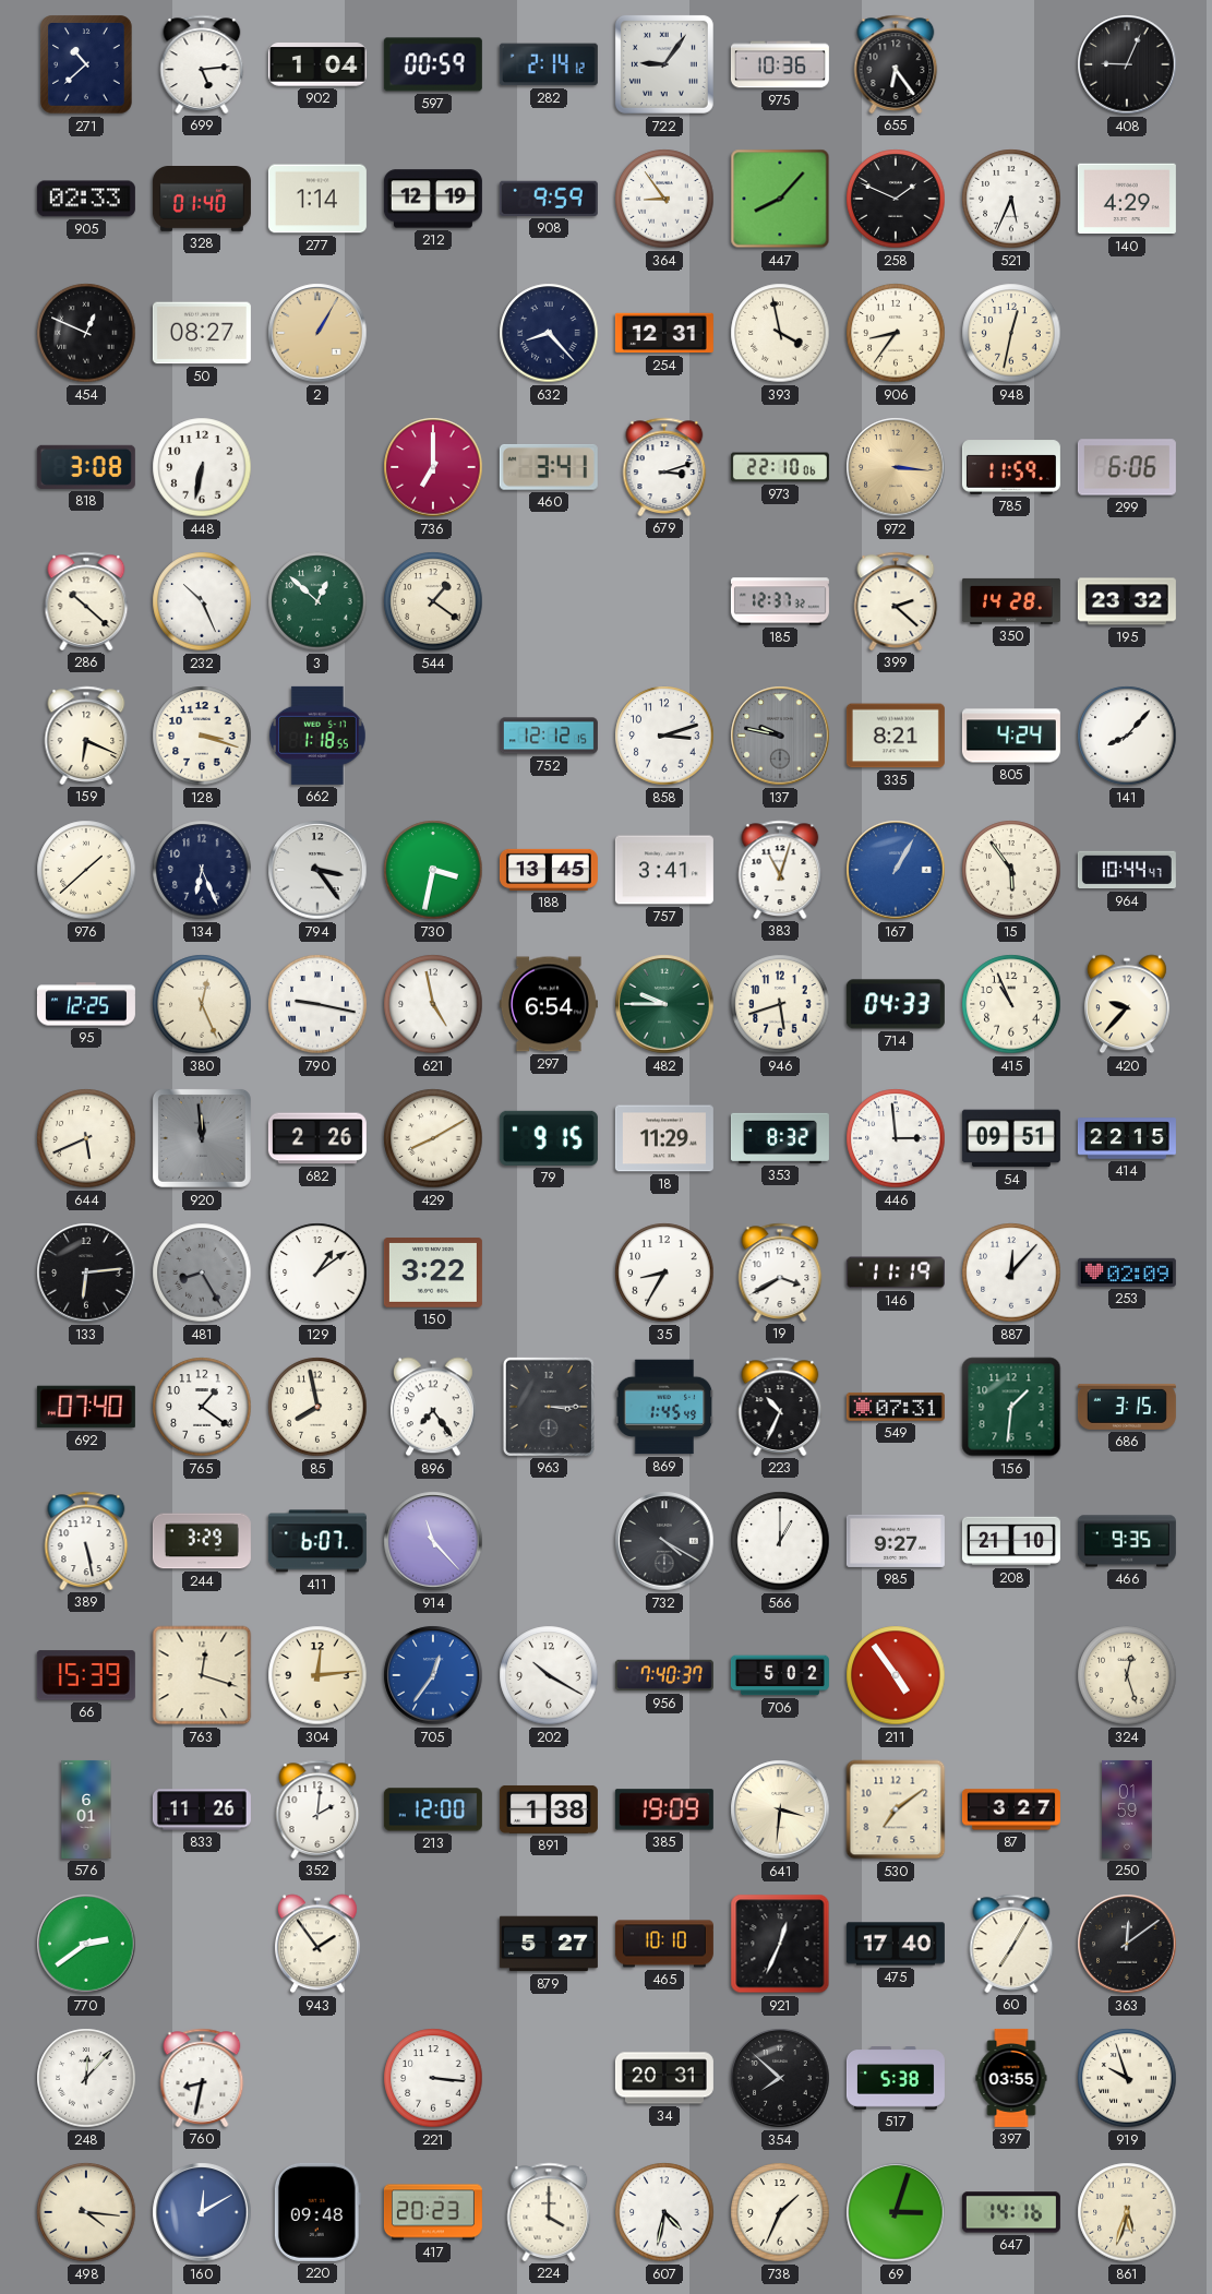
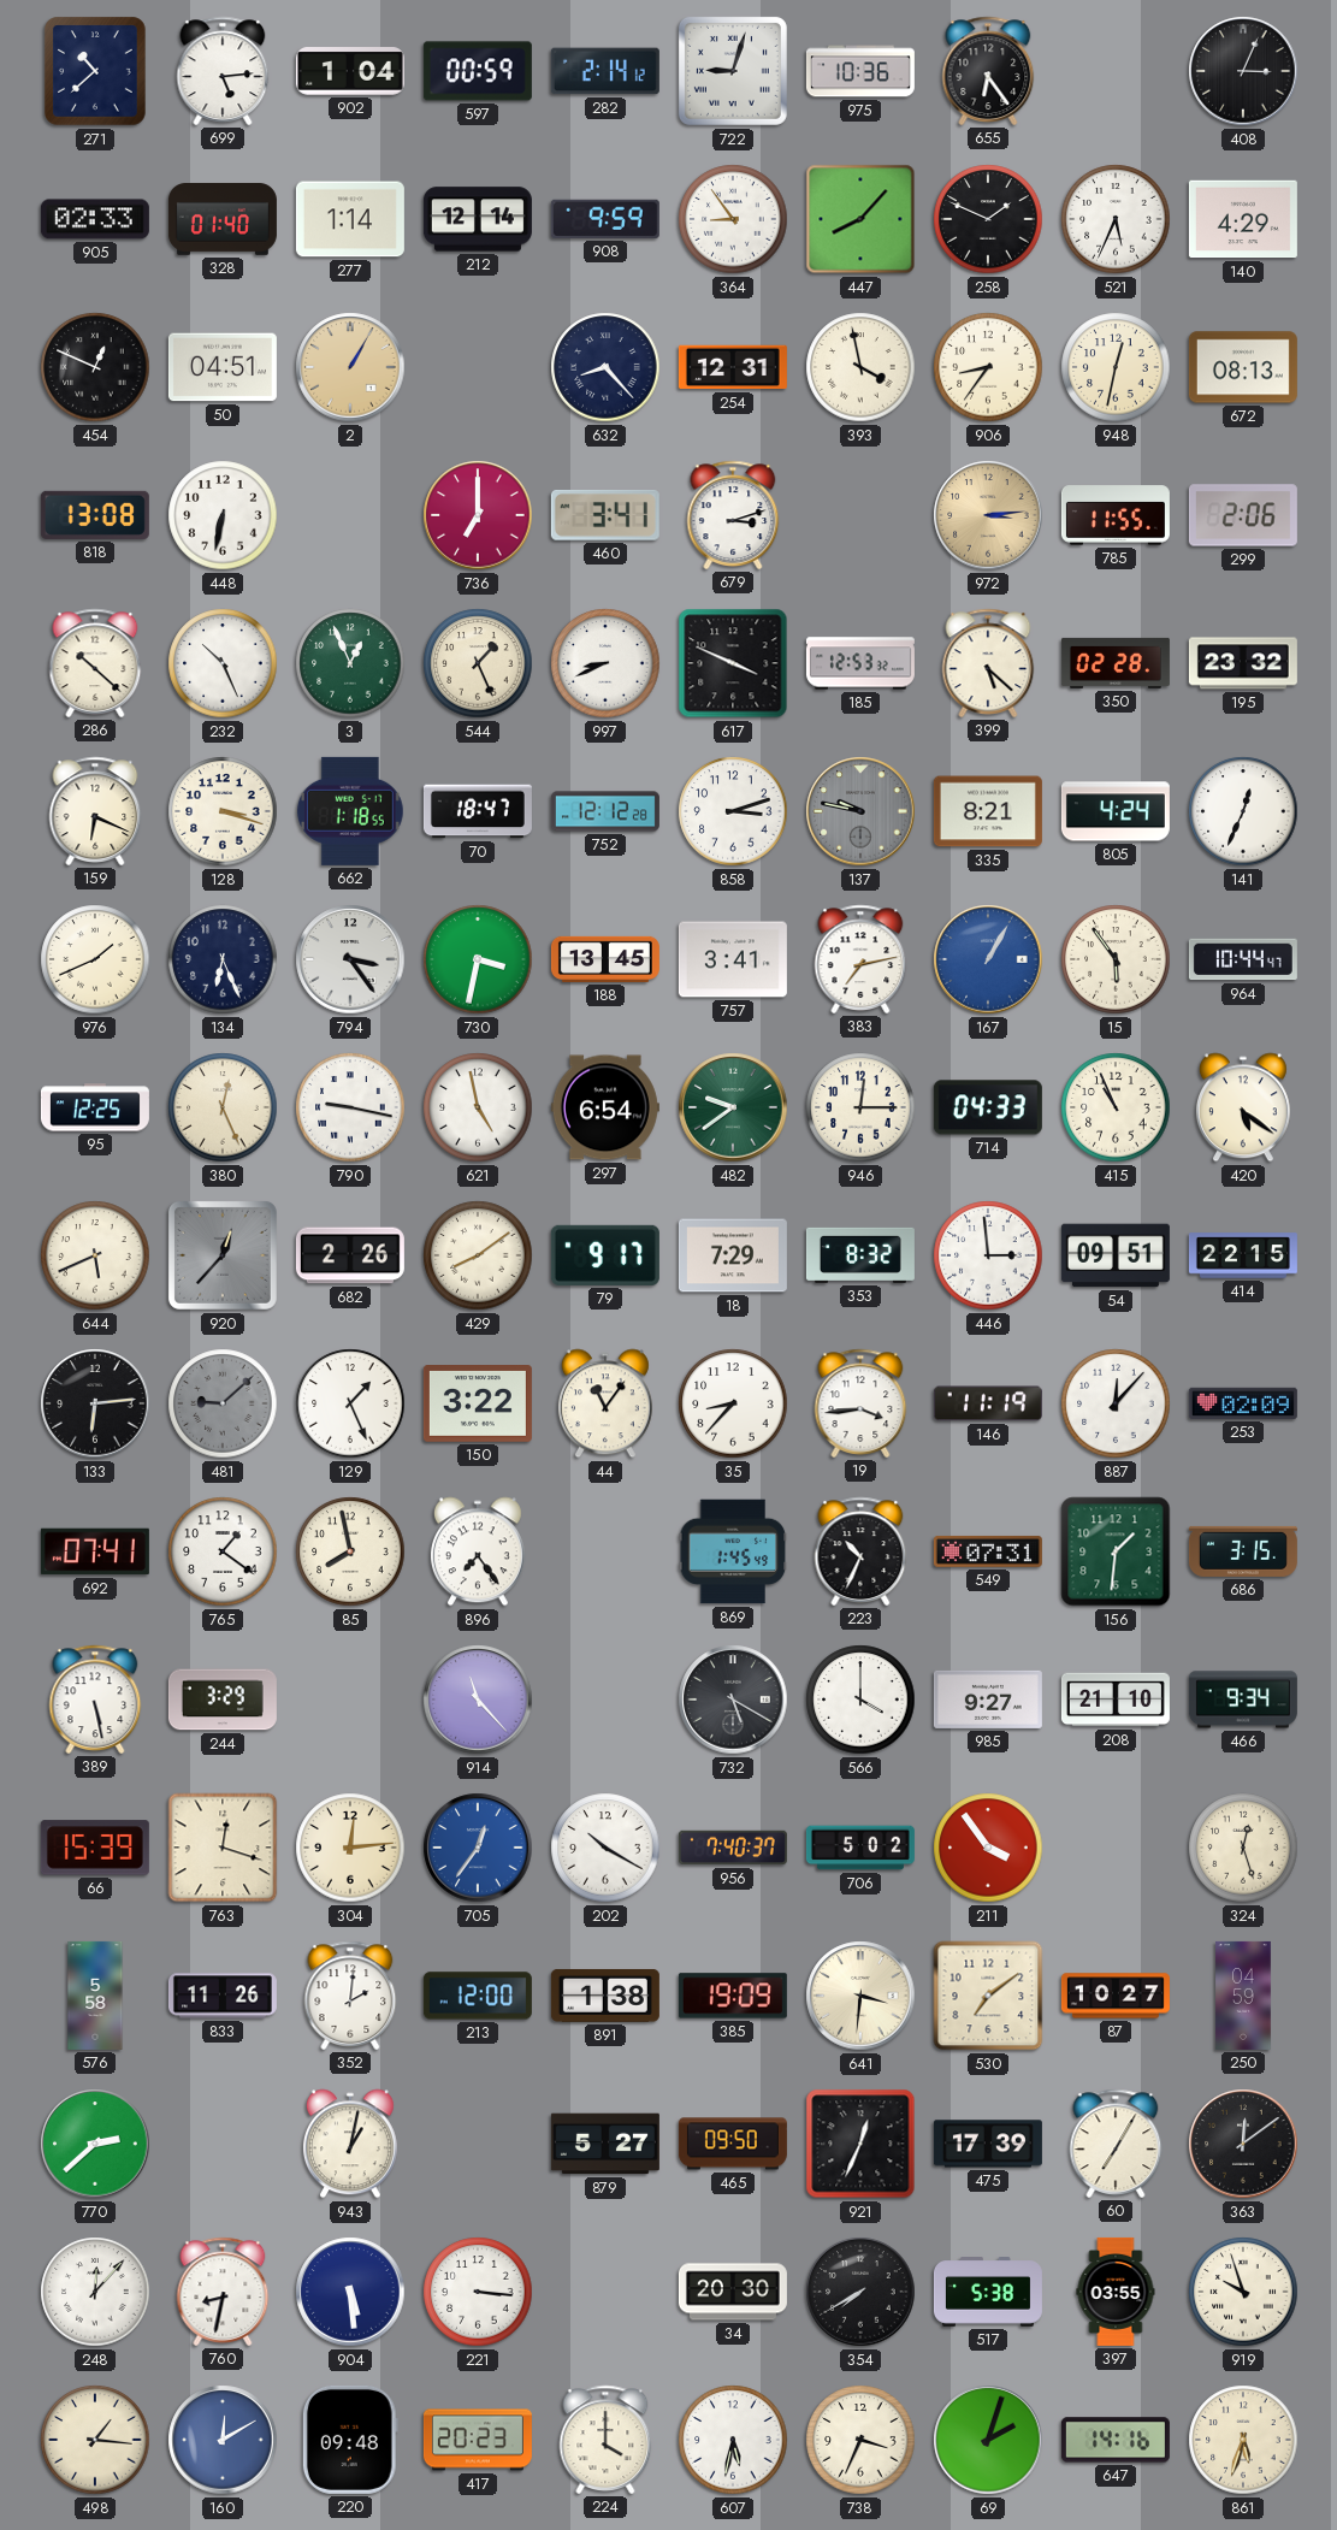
722: 9:06 -> 9:03 (733, 71)
408: 9:04 -> 3:04 (1243, 71)
212: 12:19 -> 12:14 (478, 219)
50: 08:27 -> 04:51 (223, 367)
672: none -> 08:13 (1243, 367)
818: 3:08 -> 13:08 (95, 515)
973: 22:10 -> none (780, 467)
972: 3:16 -> 3:14 (988, 515)
785: 11:59 -> 11:55 (1116, 515)
299: 6:06 -> 2:06 (1243, 515)
3: 12:52 -> 12:56 (350, 663)
544: 1:21 -> 1:26 (478, 663)
997: none -> 8:41 (605, 663)
617: none -> 3:49 (733, 663)
185: 12:37 -> 12:53 (860, 663)
399: 2:22 -> 5:22 (988, 663)
350: 14:28 -> 02:28 (1116, 663)
70: none -> 18:47 (478, 811)
752: 12:12:15 -> 12:12:28 (605, 811)
141: 8:07 -> 12:34 (1243, 811)
976: 1:38 -> 1:41 (95, 959)
383: 11:03 -> 7:13 (860, 959)
482: 9:45 -> 9:39 (733, 1107)
946: 5:42 -> 12:15 (860, 1107)
420: 9:37 -> 5:21 (1243, 1107)
920: 11:59 -> 12:37 (223, 1255)
429: 8:10 -> 8:09 (478, 1255)
79: 9:15 -> 9:17 (605, 1255)
18: 11:29 -> 7:29 (733, 1255)
481: 8:25 -> 9:08 (223, 1403)
129: 1:09 -> 1:26 (350, 1403)
44: none -> 11:06 (605, 1403)
35: 8:35 -> 8:37 (733, 1403)
19: 3:40 -> 3:44 (860, 1403)
692: 07:40 -> 07:41 (95, 1551)
963: 3:15 -> none (549, 1407)
411: 6:07 -> none (317, 1541)
732: 4:20 -> 5:20 (733, 1700)
566: 1:00 -> 4:00 (860, 1700)
466: 9:35 -> 9:34 (1243, 1700)
211: 4:54 -> 3:54 (988, 1848)
576: 6:01 -> 5:58 (95, 1996)
87: 3:27 -> 10:27 (1116, 1996)
250: 01:59 -> 04:59 (1243, 1996)
770: 2:39 -> 2:38 (95, 2144)
943: 1:54 -> 1:02 (350, 2144)
465: 10:10 -> 09:50 (733, 2144)
475: 17:40 -> 17:39 (988, 2144)
904: none -> 5:29 (350, 2292)
34: 20:31 -> 20:30 (733, 2292)
354: 7:52 -> 7:40 (860, 2292)
498: 4:16 -> 1:16 (95, 2440)
607: 4:32 -> 5:32 (733, 2440)
738: 1:34 -> 3:34 (860, 2440)
69: 3:03 -> 2:03 (988, 2440)
